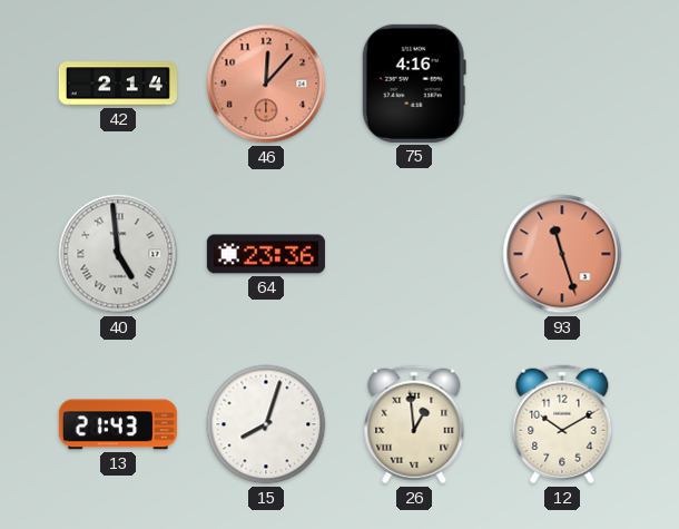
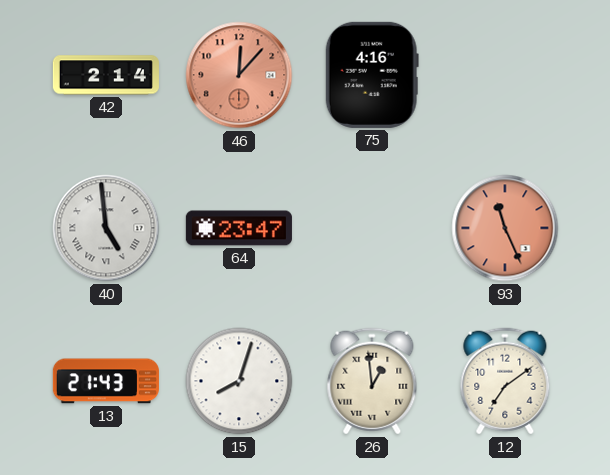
64: 23:36 -> 23:47 (239, 228)
93: 11:27 -> 11:26 (505, 228)
12: 10:10 -> 7:09 (505, 381)
